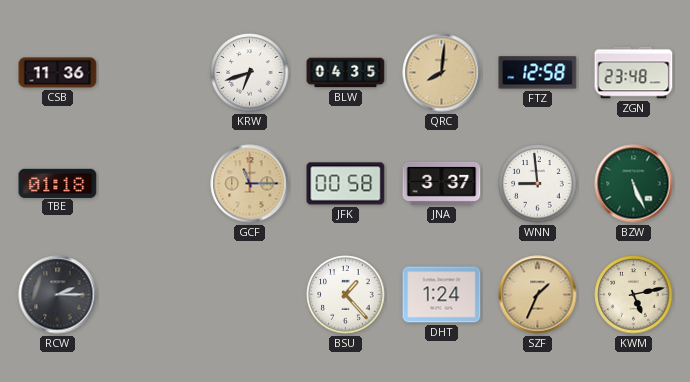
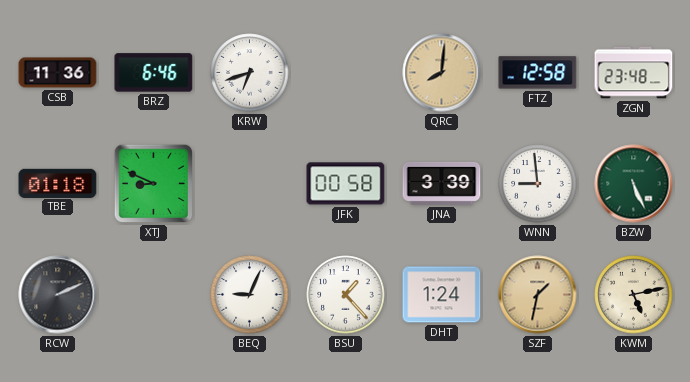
BRZ: none -> 6:46 (154, 73)
BLW: 04:35 -> none (346, 73)
XTJ: none -> 8:49 (154, 184)
GCF: 11:15 -> none (250, 184)
JNA: 3:37 -> 3:39 (442, 183)
RCW: 2:15 -> 2:11 (58, 295)
BEQ: none -> 9:04 (250, 295)
SZF: 1:34 -> 1:32 (538, 295)
